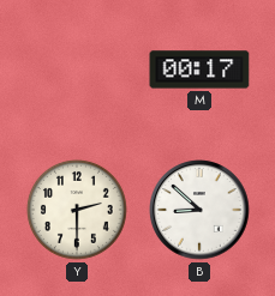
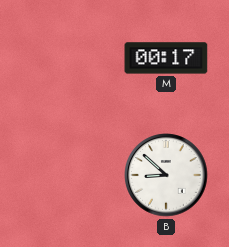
Y: 2:30 -> none (77, 210)
